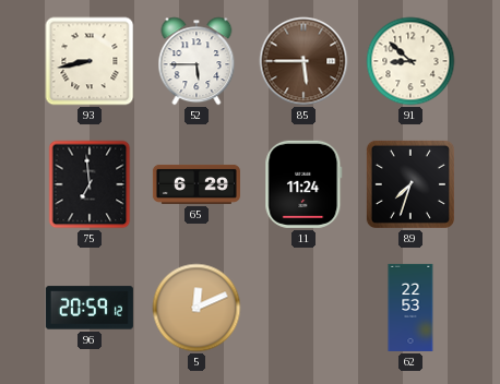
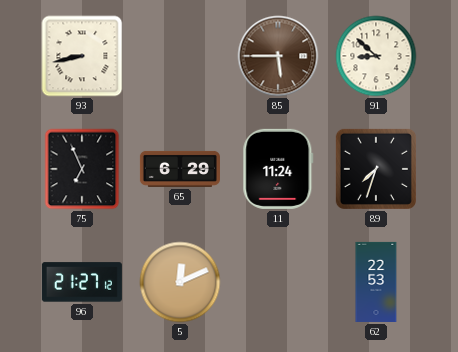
52: 5:45 -> none (197, 61)
75: 6:59 -> 6:56 (82, 169)
96: 20:59 -> 21:27 (82, 282)
